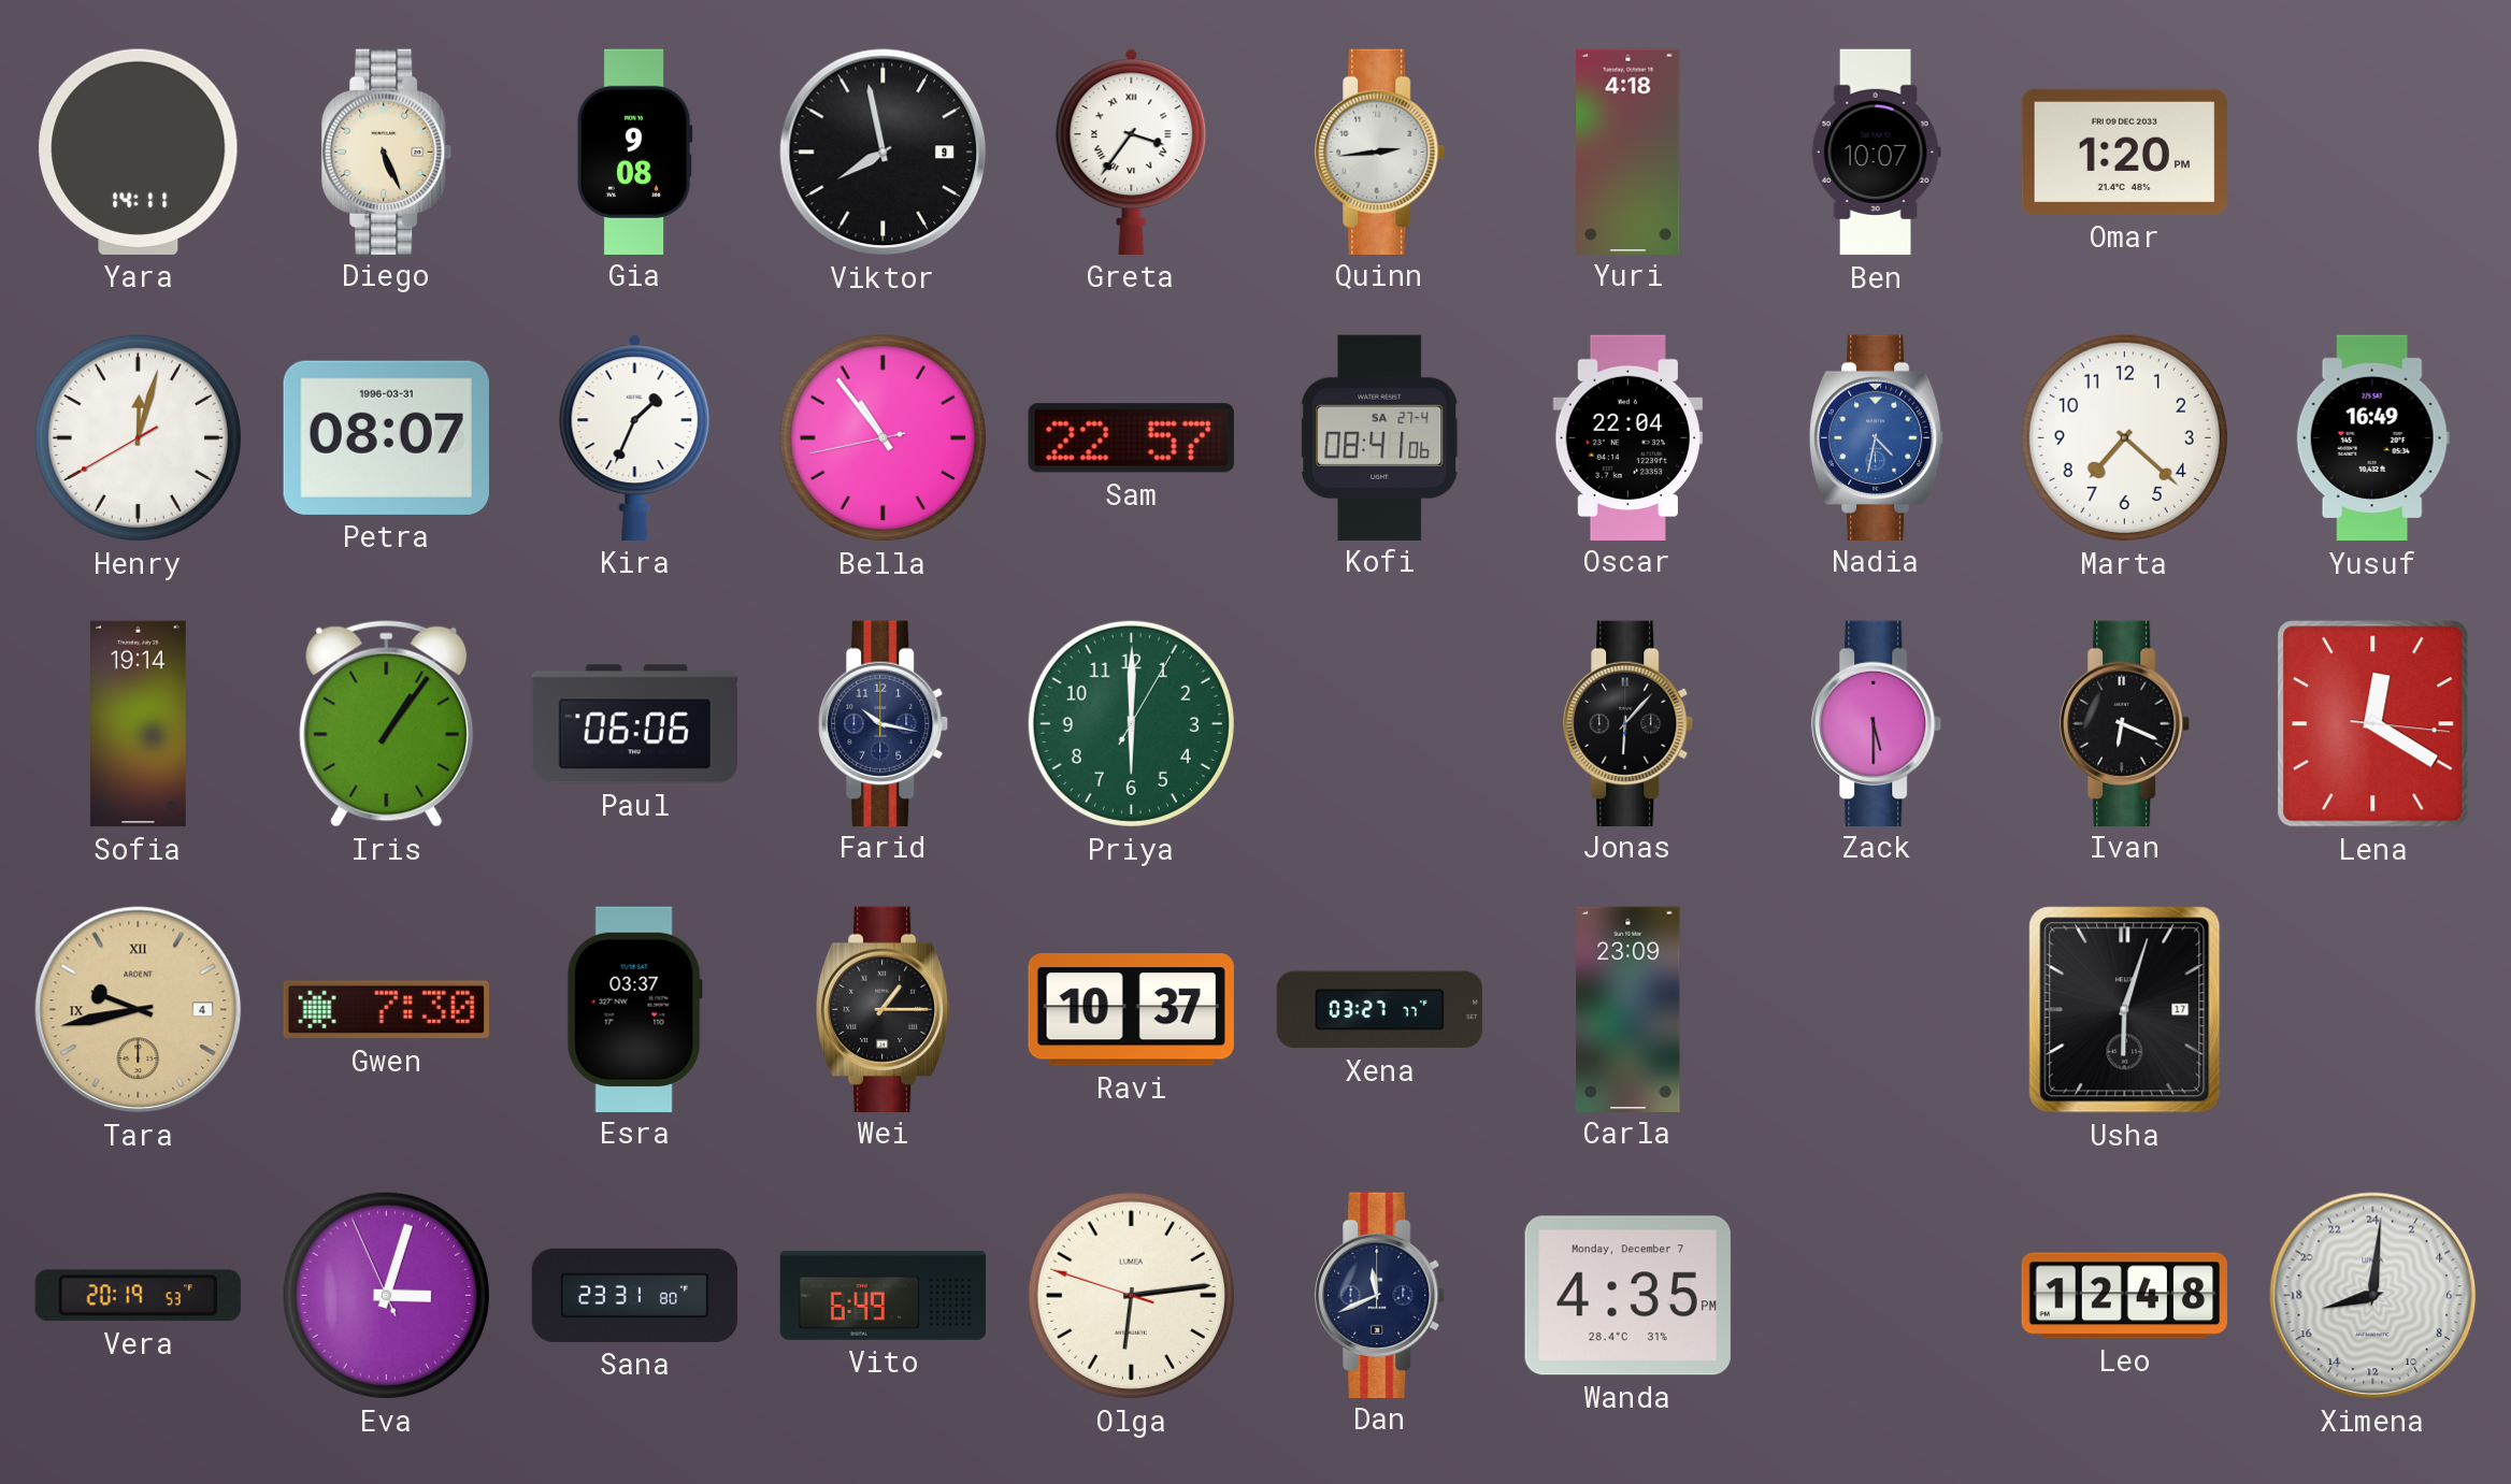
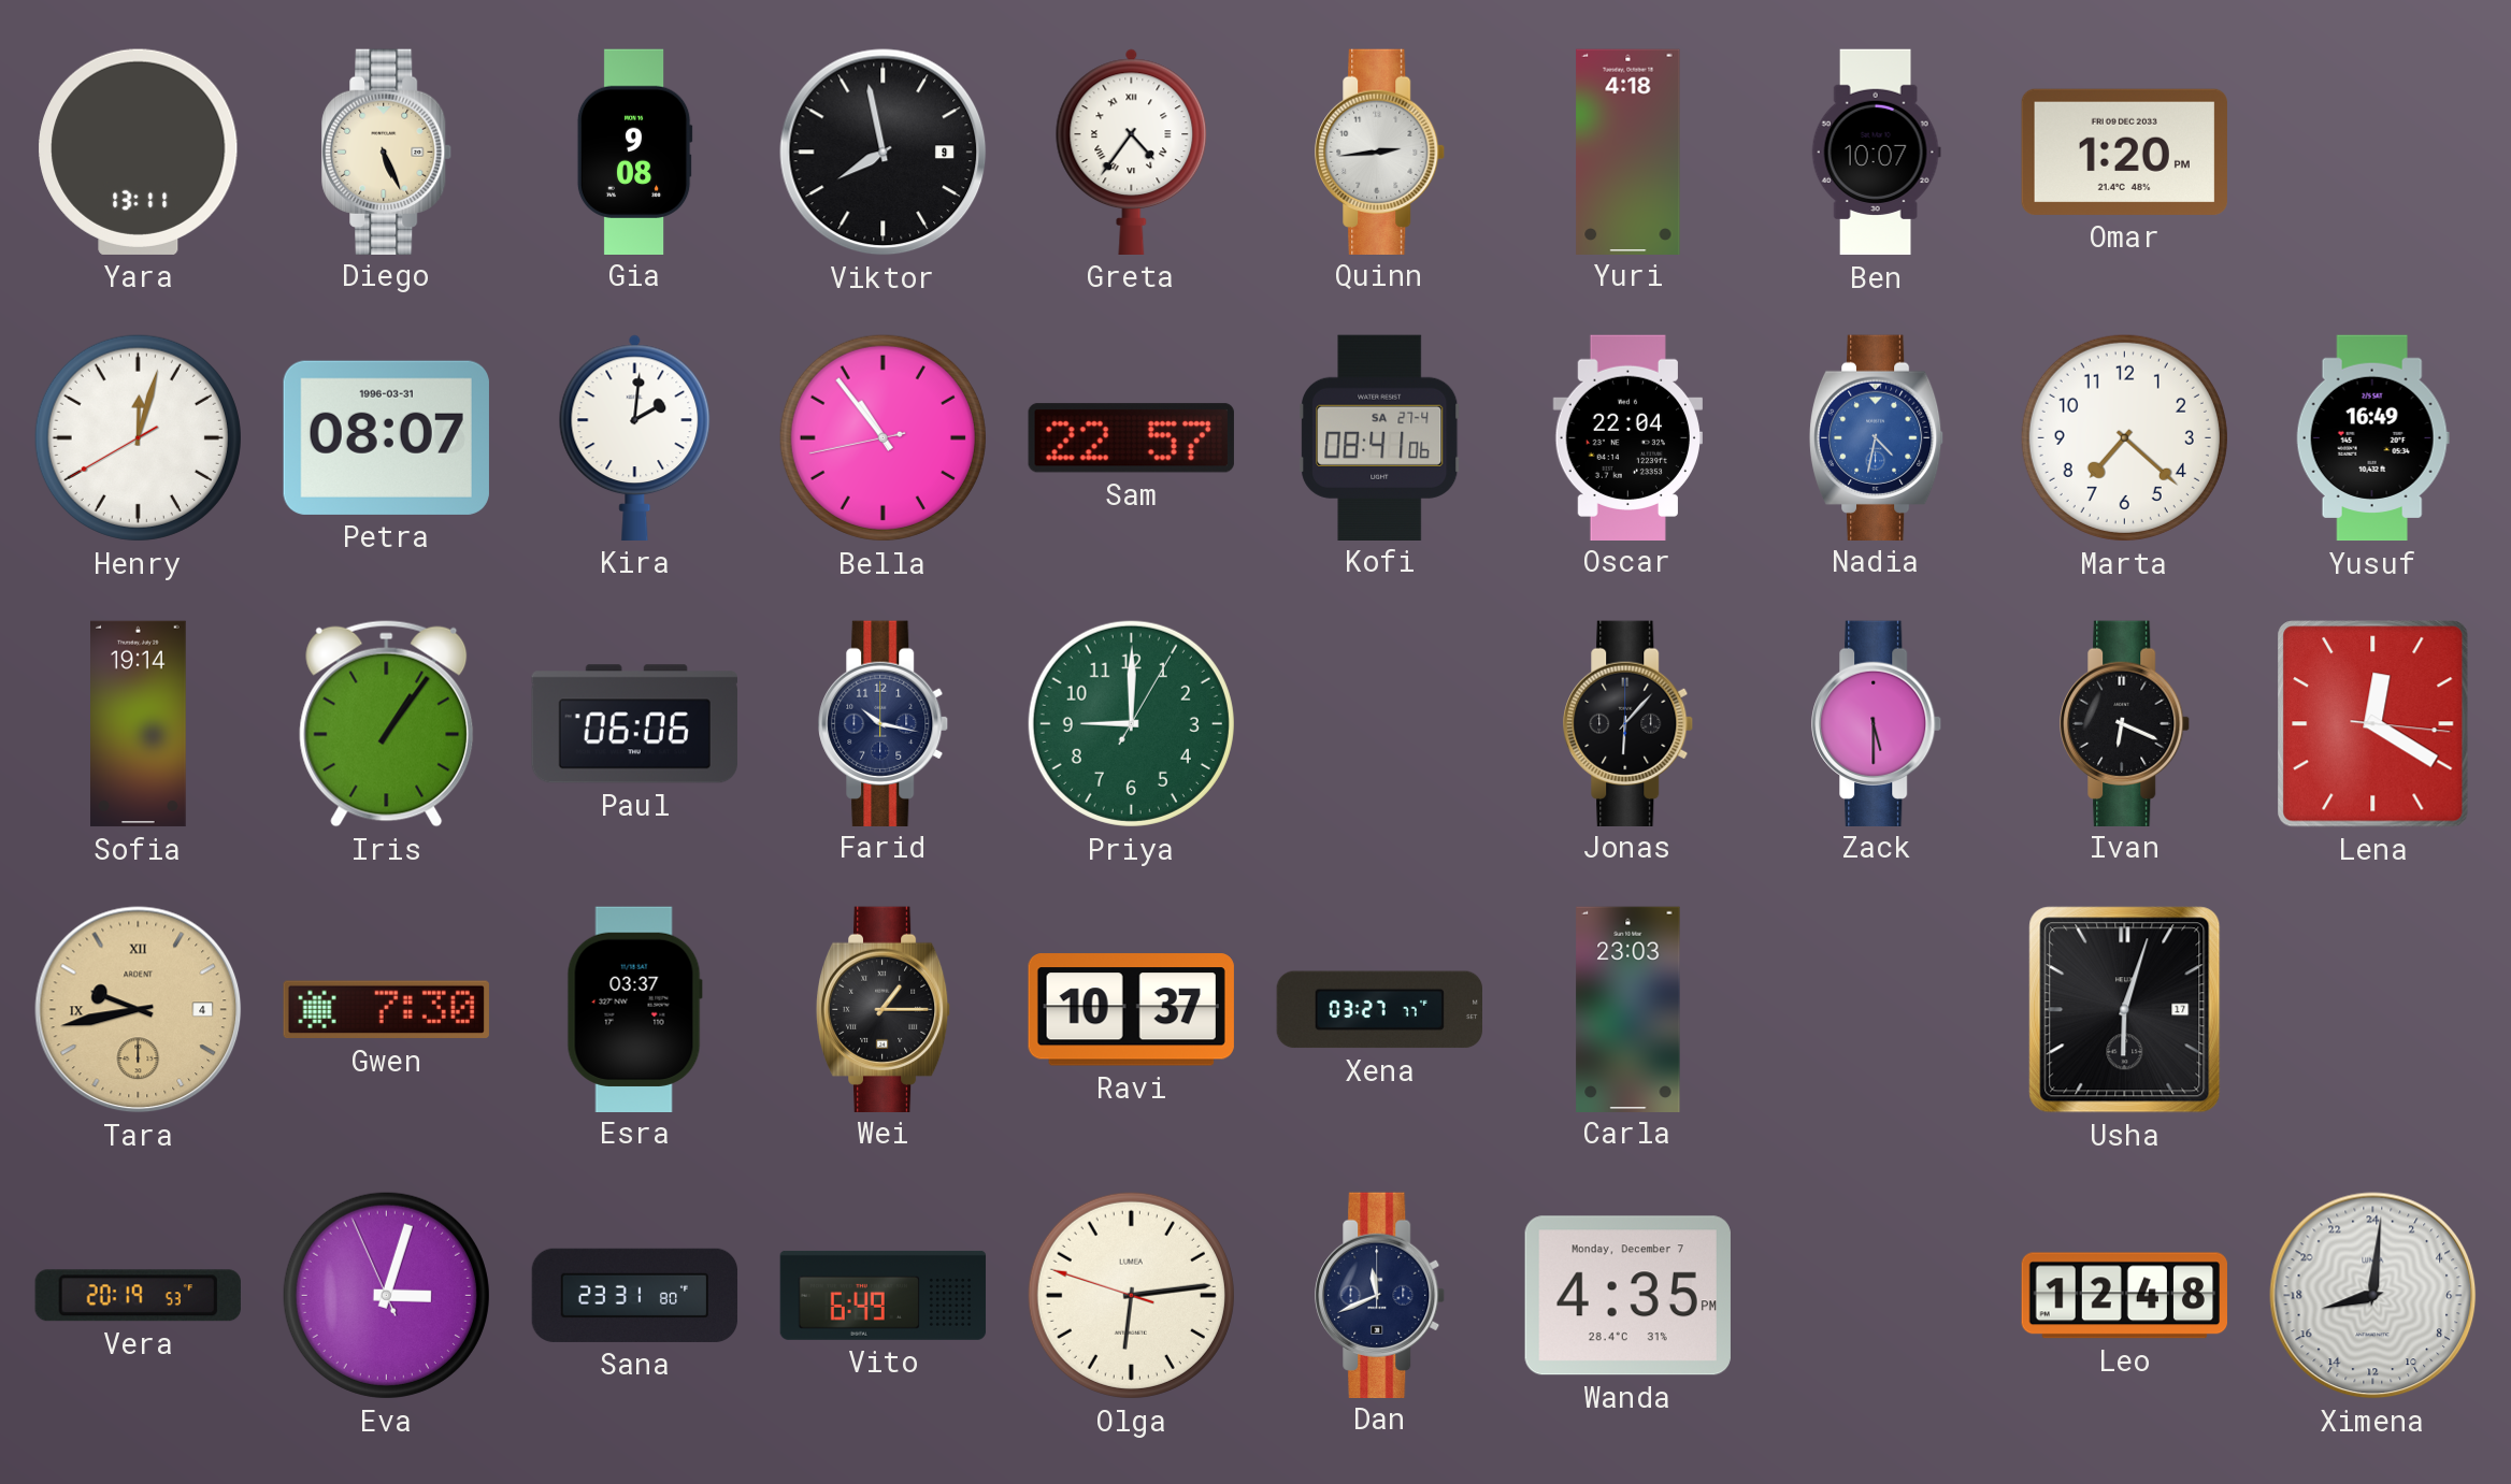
Yara: 14:11 -> 13:11 (139, 152)
Greta: 3:36 -> 4:36 (1132, 152)
Kira: 1:34 -> 2:01 (635, 437)
Priya: 6:00 -> 9:00 (1131, 723)
Carla: 23:09 -> 23:03 (1628, 1009)
